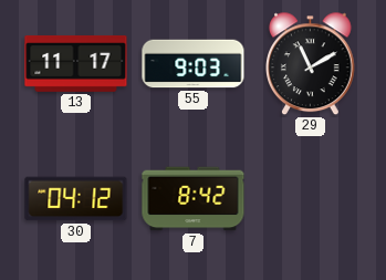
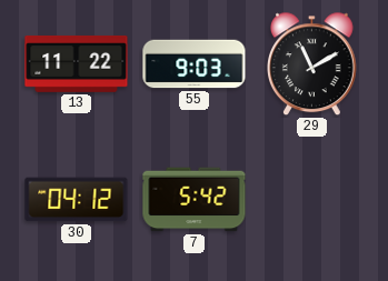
13: 11:17 -> 11:22 (77, 64)
7: 8:42 -> 5:42 (195, 200)
